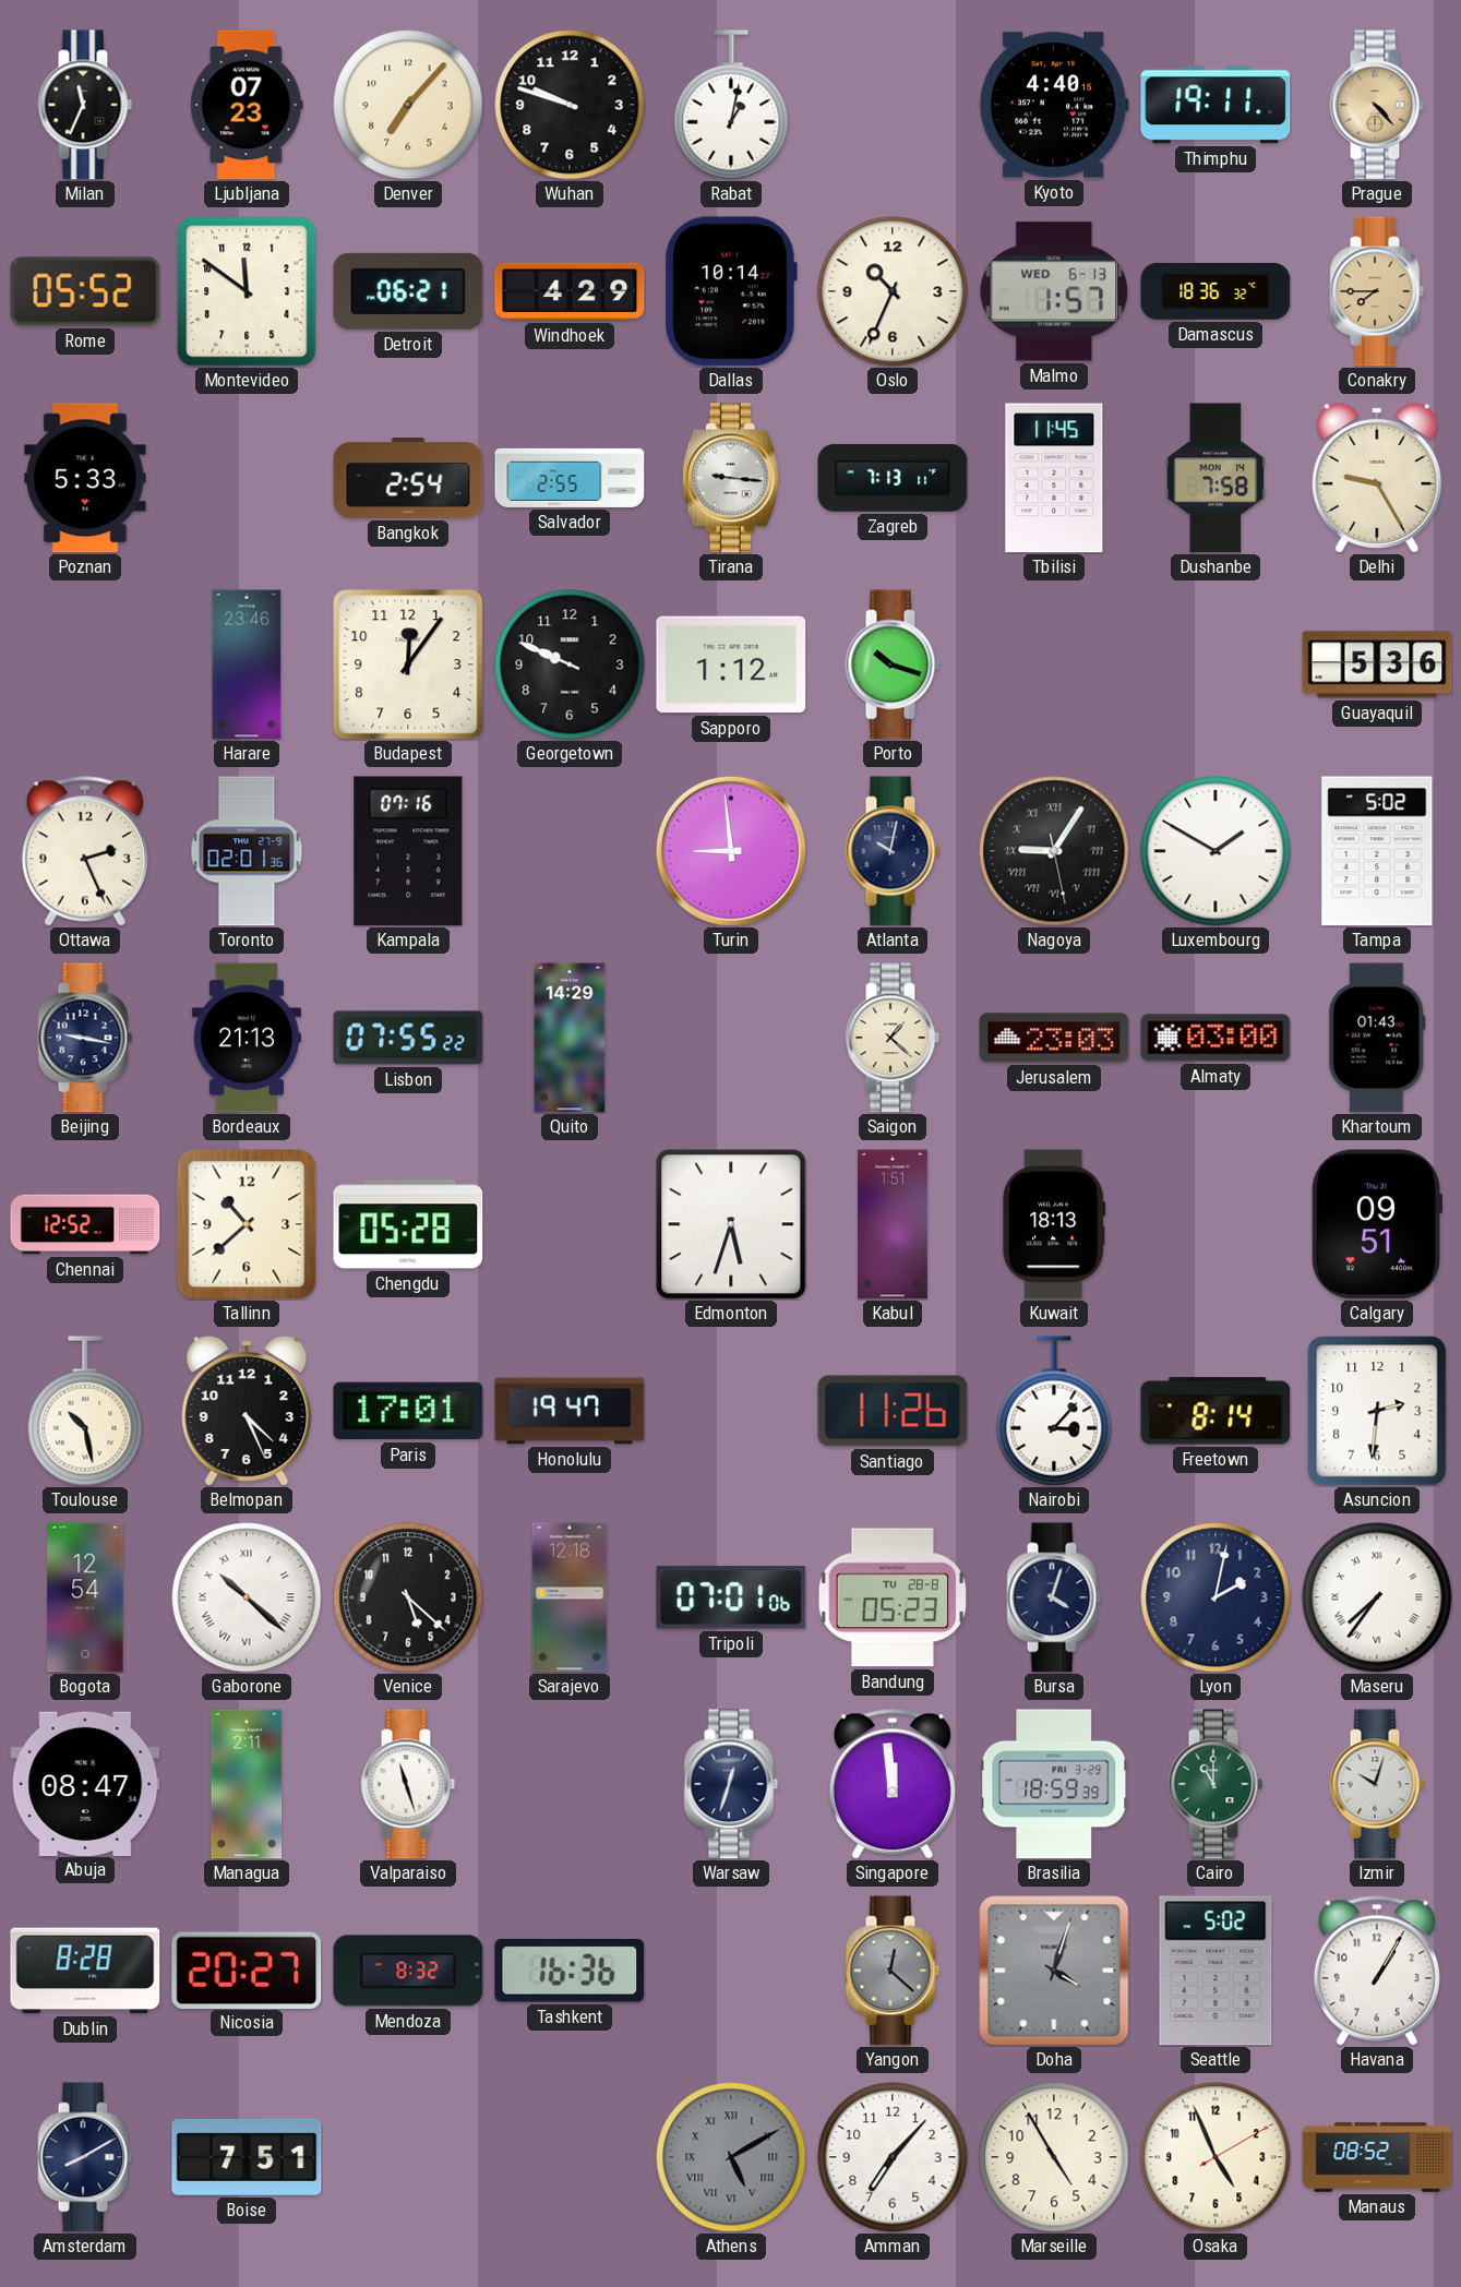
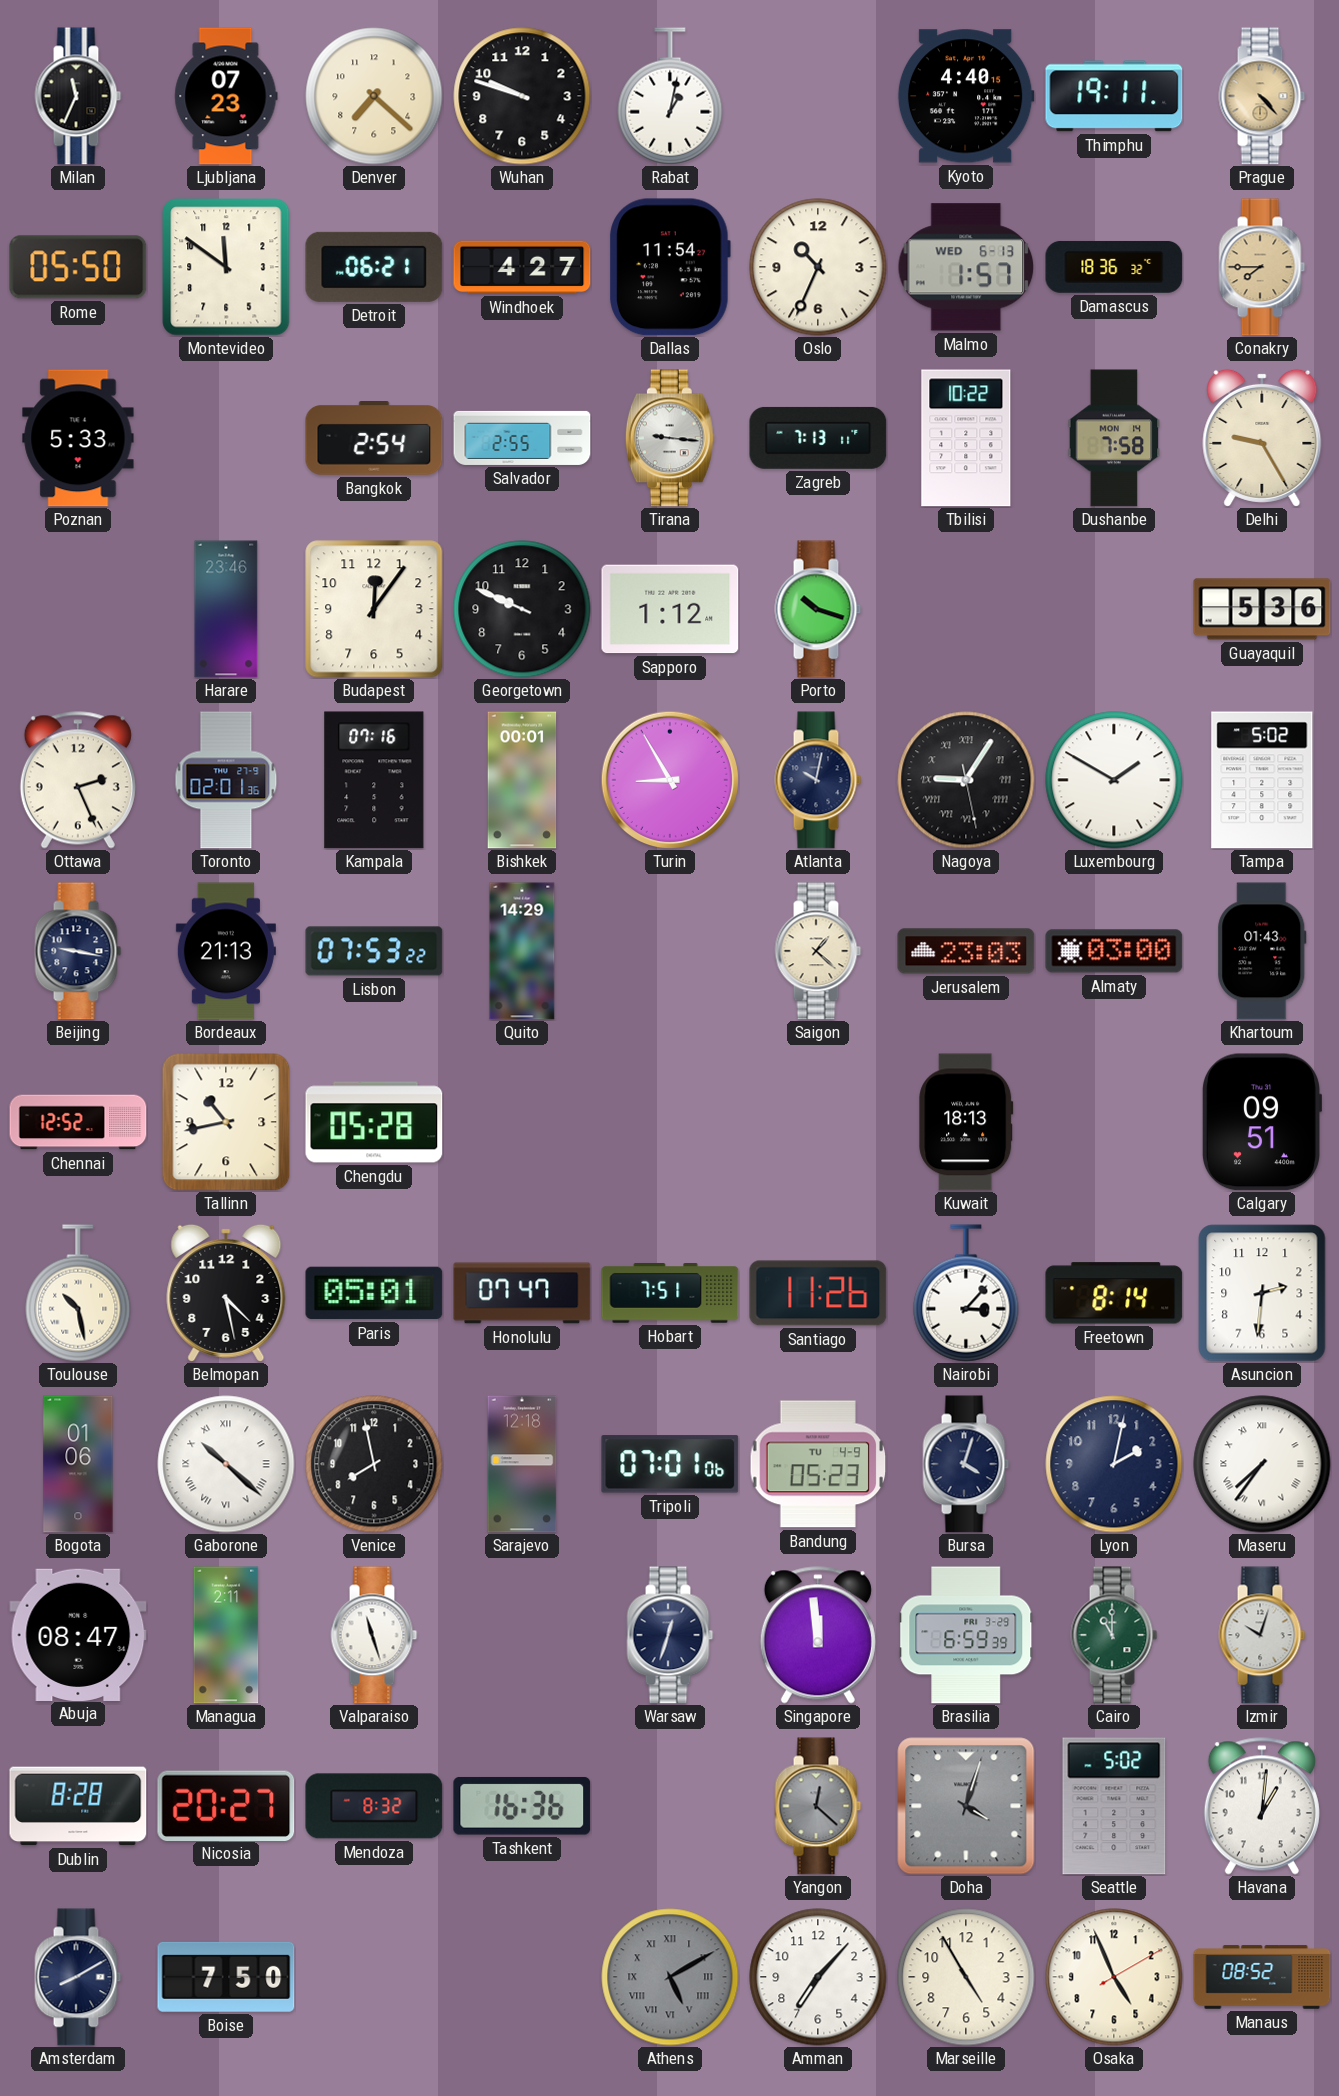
Denver: 7:07 -> 7:22 (374, 96)
Rome: 05:52 -> 05:50 (78, 267)
Windhoek: 4:29 -> 4:27 (522, 267)
Dallas: 10:14 -> 11:54 (670, 267)
Tbilisi: 11:45 -> 10:22 (966, 438)
Bishkek: none -> 00:01 (522, 780)
Turin: 8:59 -> 8:55 (669, 779)
Lisbon: 07:55 -> 07:53 (374, 951)
Tallinn: 10:38 -> 10:43 (226, 1122)
Edmonton: 5:33 -> none (731, 1224)
Kabul: 1:51 -> none (893, 1224)
Belmopan: 4:26 -> 4:28 (226, 1293)
Paris: 17:01 -> 05:01 (374, 1293)
Honolulu: 19:47 -> 07:47 (522, 1293)
Hobart: none -> 7:51 (670, 1294)
Bogota: 12:54 -> 01:06 (78, 1464)
Venice: 5:22 -> 7:58 (374, 1464)
Bandung date: TU 28-8 -> TU 4-9 (818, 1464)
Brasilia: 18:59 -> 6:59 (966, 1635)
Havana: 1:05 -> 1:01 (1262, 1806)
Boise: 7:51 -> 7:50 (226, 1977)
